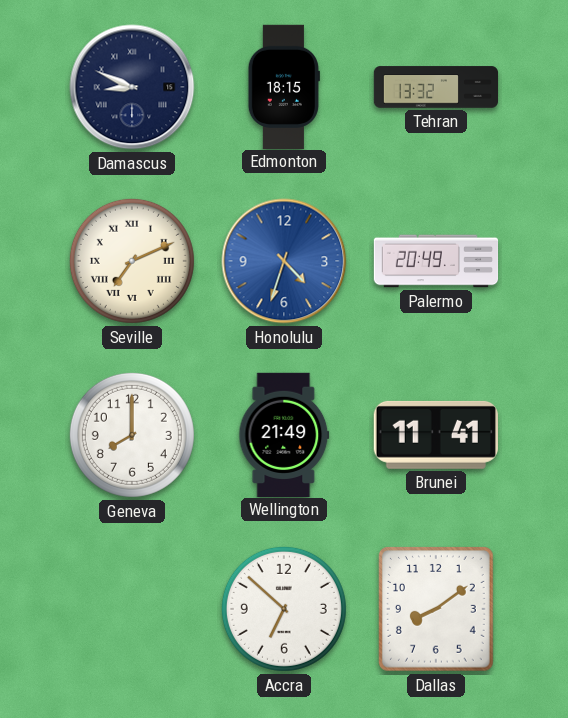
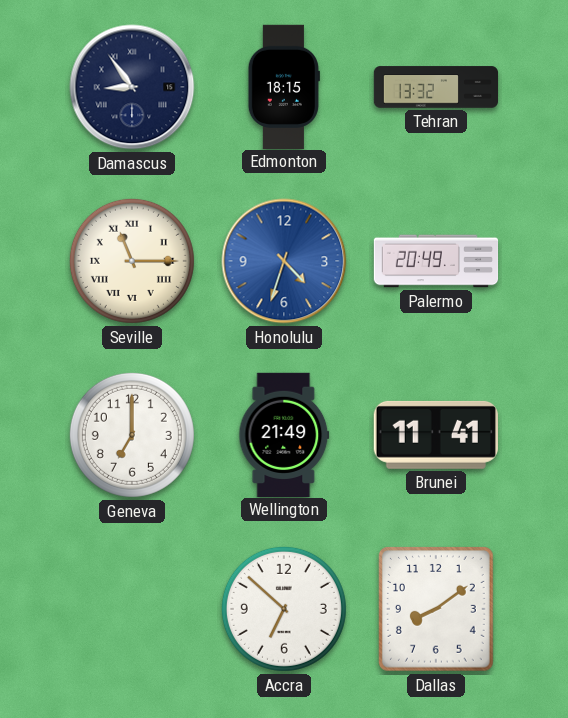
Damascus: 8:49 -> 8:54 (132, 87)
Seville: 7:11 -> 11:15 (132, 261)
Geneva: 8:00 -> 7:00 (132, 435)
